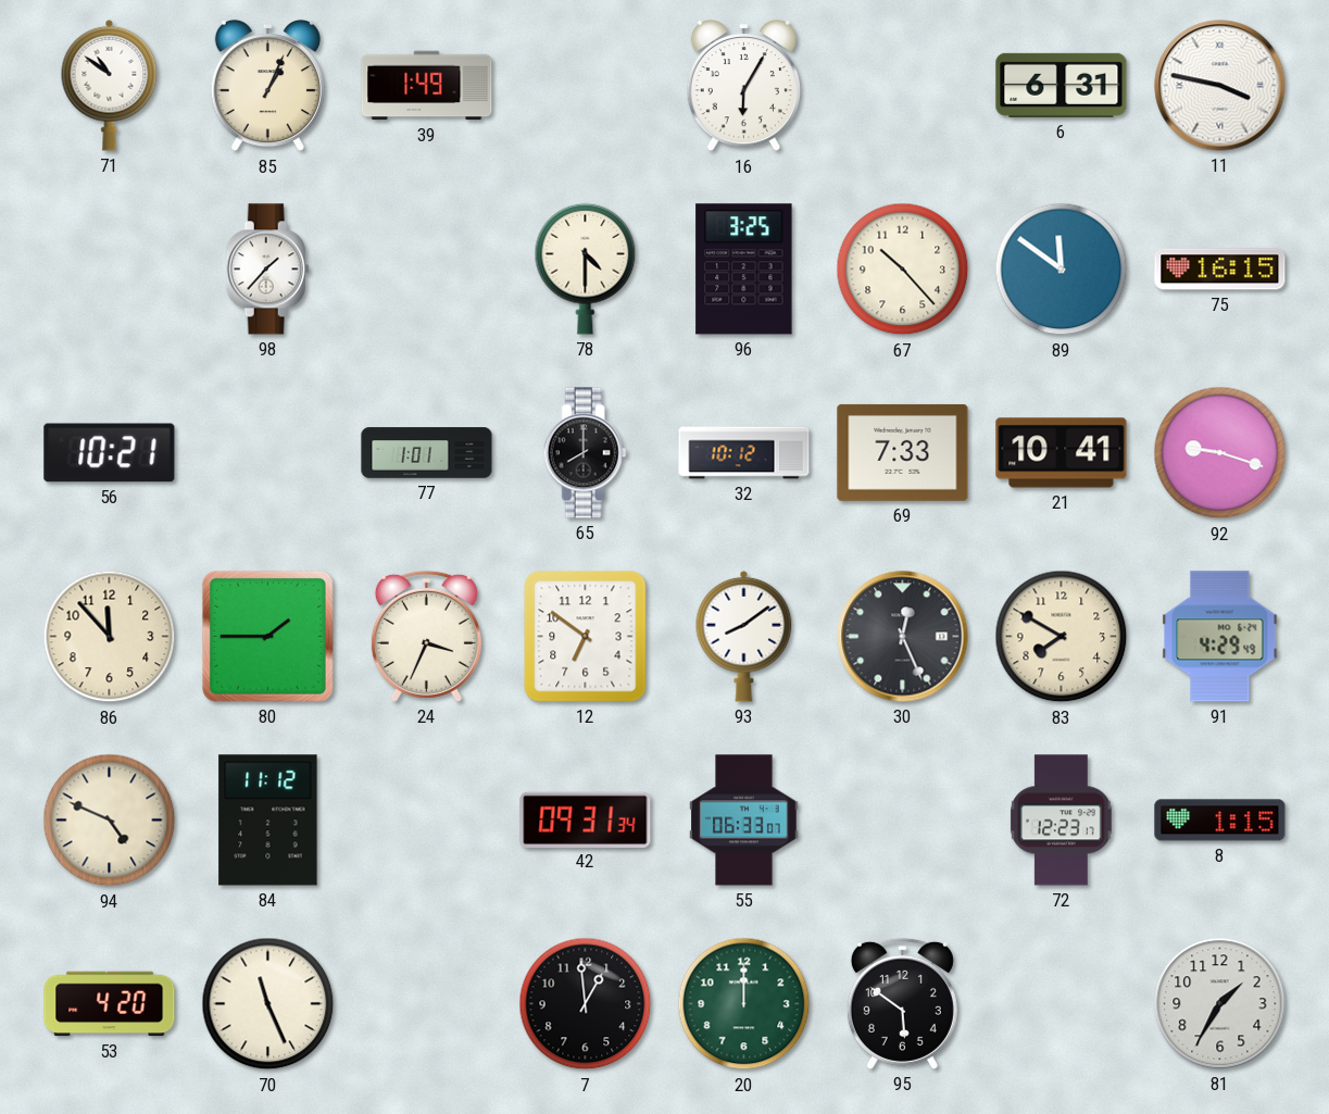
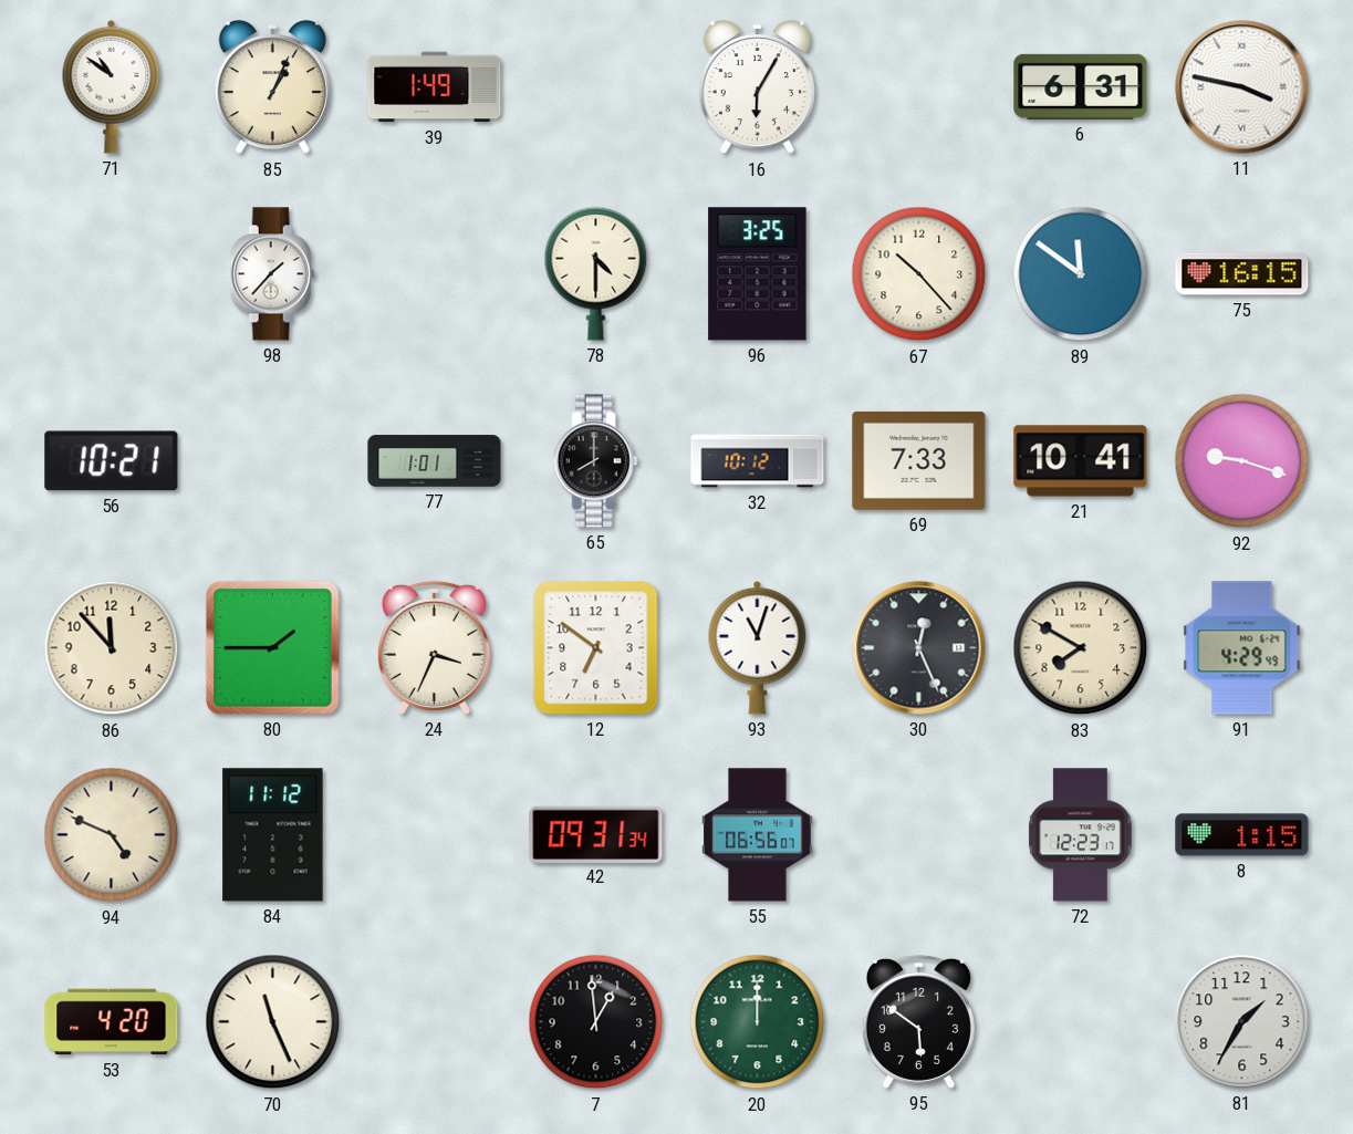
93: 8:09 -> 11:03 (758, 647)
55: 06:33 -> 06:56 (758, 835)
